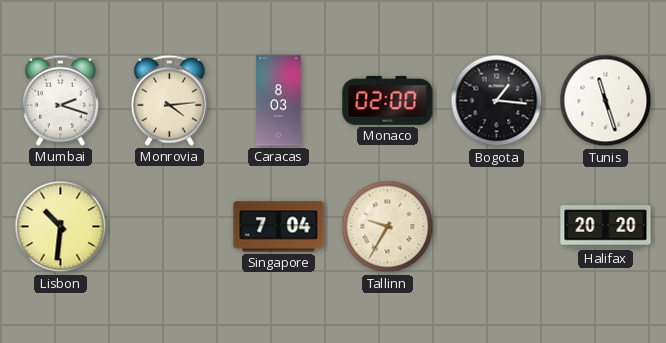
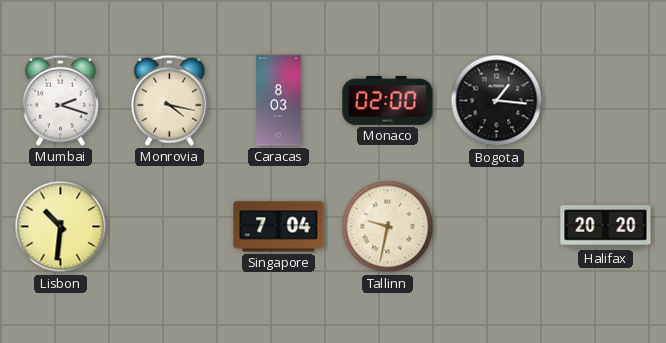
Monrovia: 4:14 -> 4:17 (169, 100)
Tunis: 11:27 -> none (606, 101)
Tallinn: 9:35 -> 9:32 (388, 227)
